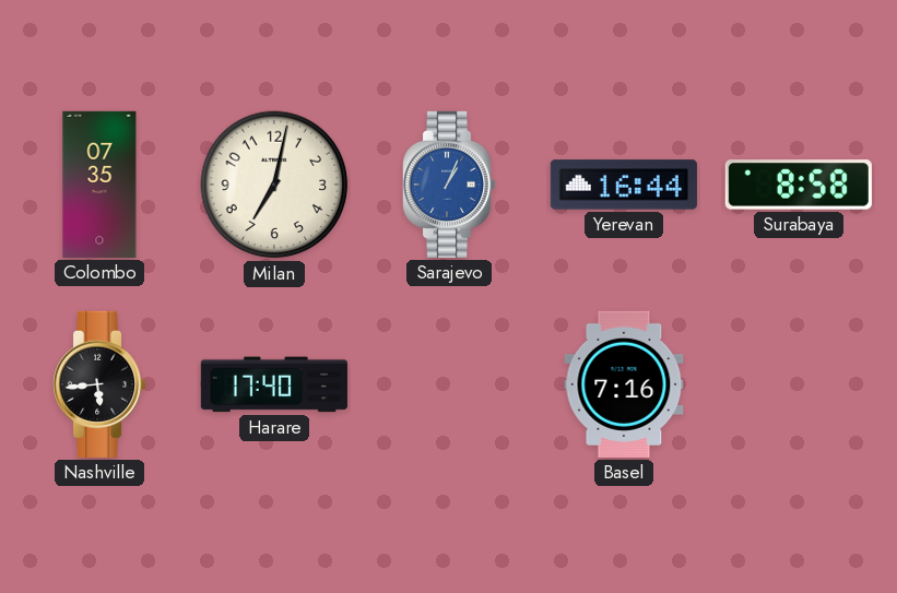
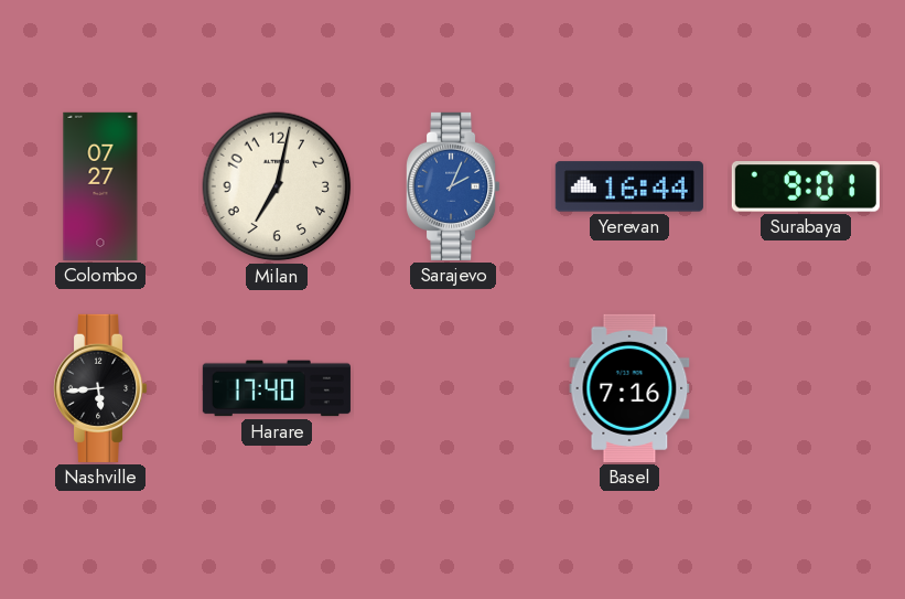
Colombo: 07:35 -> 07:27 (100, 186)
Sarajevo: 1:04 -> 2:04 (454, 186)
Surabaya: 8:58 -> 9:01 (806, 186)
